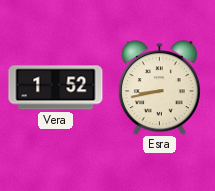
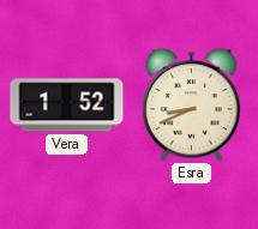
Esra: 8:43 -> 8:41 (191, 106)
